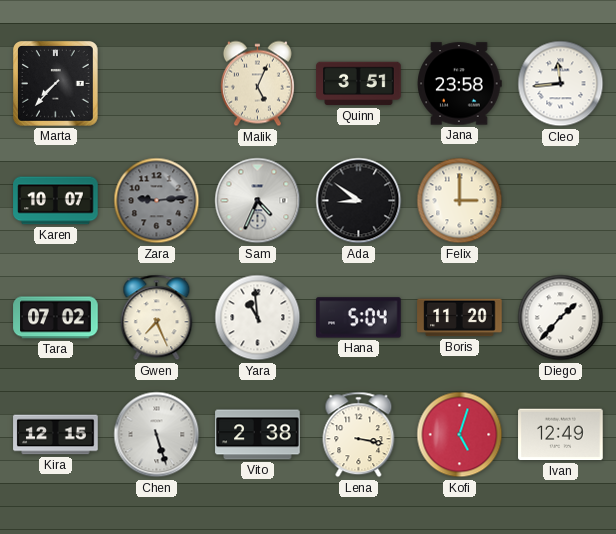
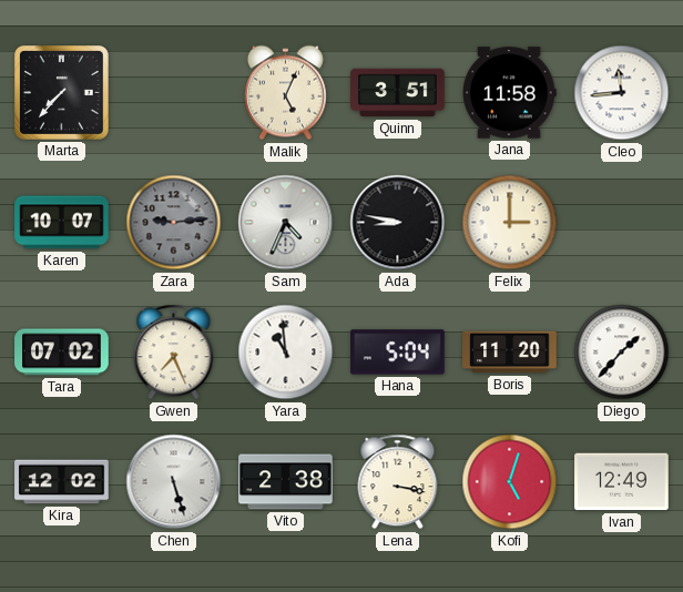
Jana: 23:58 -> 11:58 (510, 93)
Ada: 8:51 -> 8:47 (398, 223)
Kira: 12:15 -> 12:02 (62, 482)
